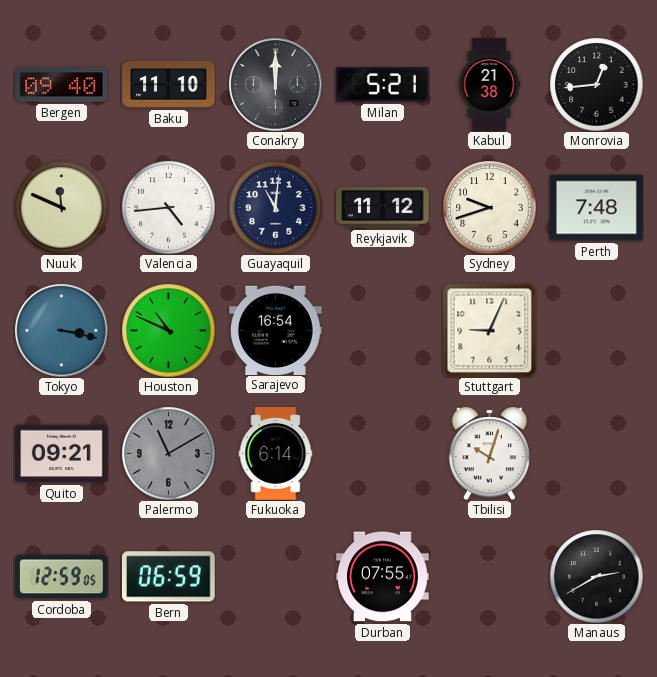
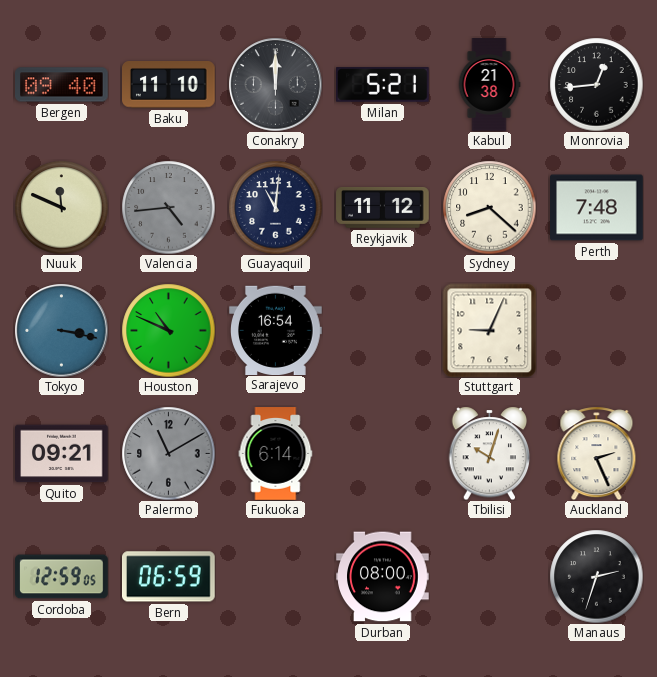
Valencia dial: white -> grey (168, 207)
Sydney: 9:42 -> 8:22 (489, 207)
Auckland: none -> 2:26 (597, 453)
Durban: 07:55 -> 08:00 (383, 577)
Manaus: 2:40 -> 2:33 (596, 576)
